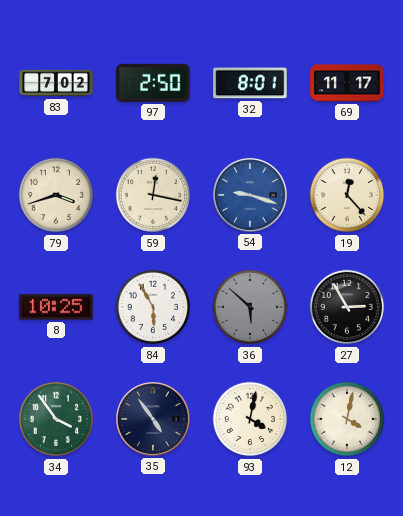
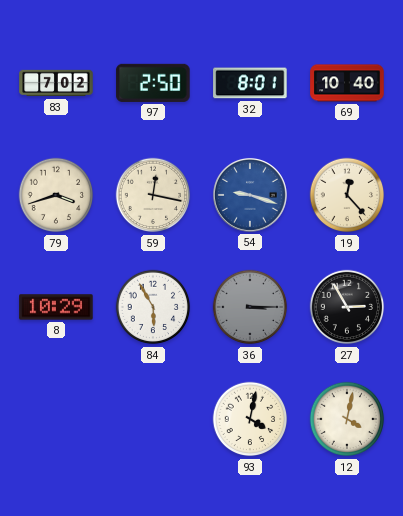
69: 11:17 -> 10:40 (347, 83)
8: 10:25 -> 10:29 (56, 307)
36: 5:52 -> 3:15 (250, 307)
34: 3:54 -> none (56, 419)
35: 4:54 -> none (153, 419)
